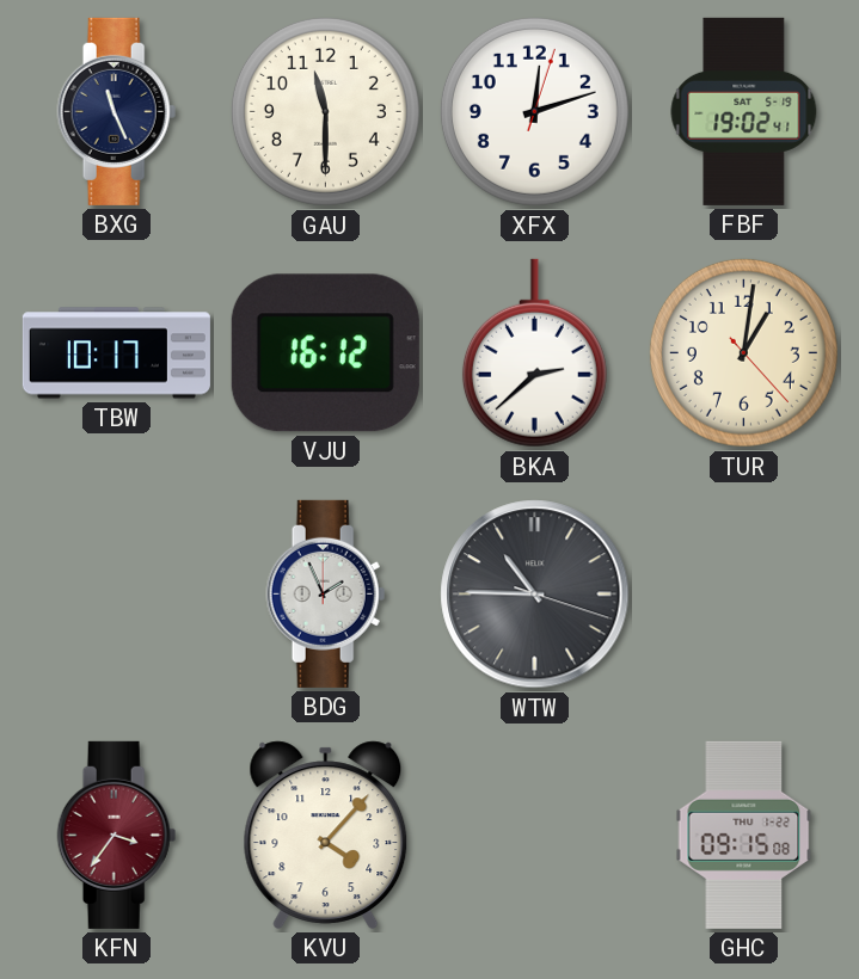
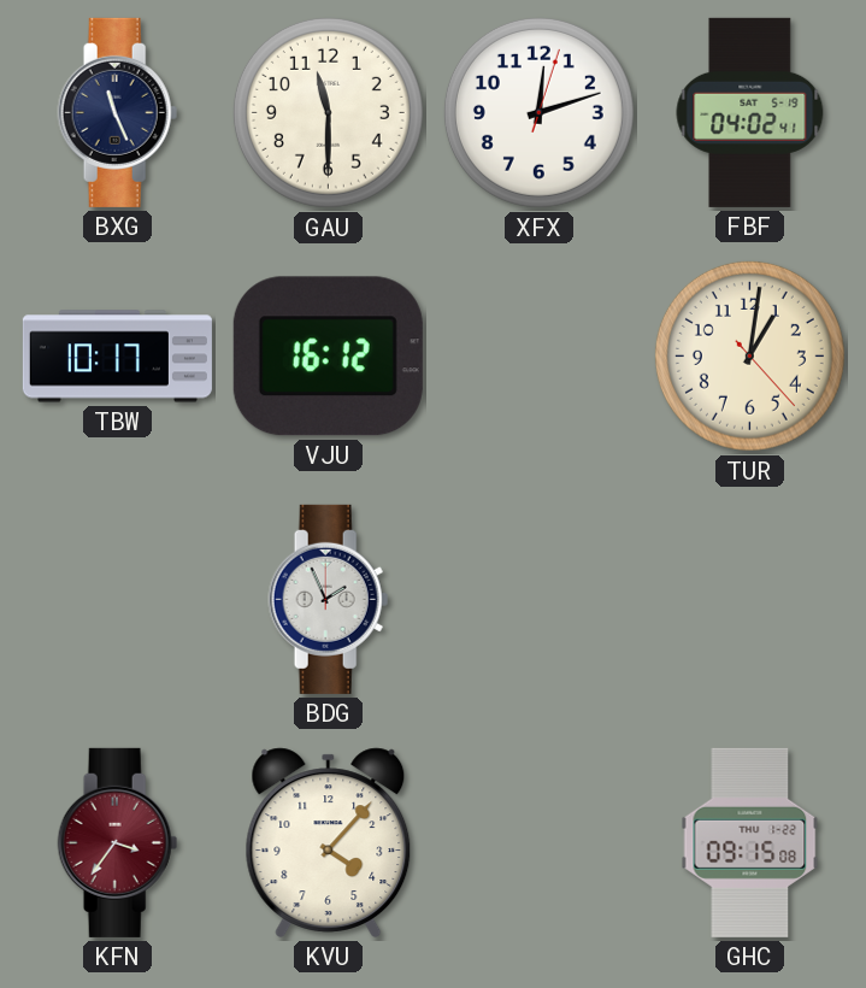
FBF: 19:02 -> 04:02 (750, 112)
BKA: 2:38 -> none (534, 353)
WTW: 10:45 -> none (535, 595)
